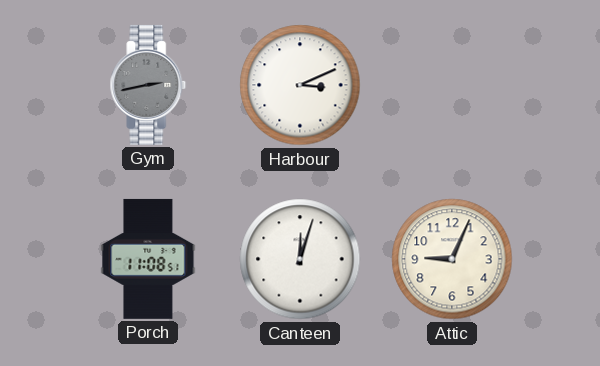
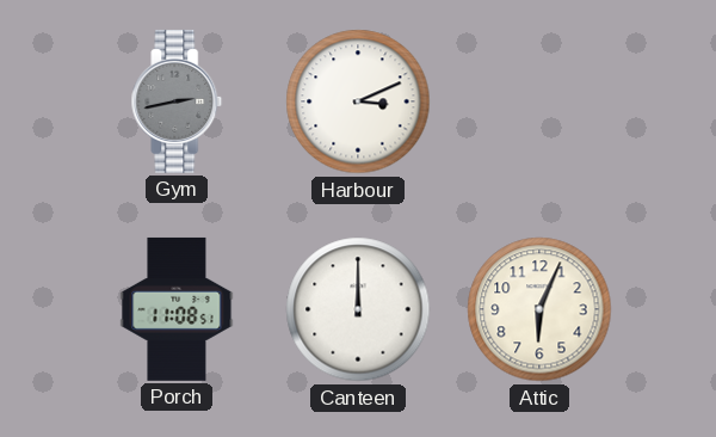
Canteen: 12:03 -> 12:00 (358, 309)
Attic: 9:04 -> 6:04 (539, 309)
